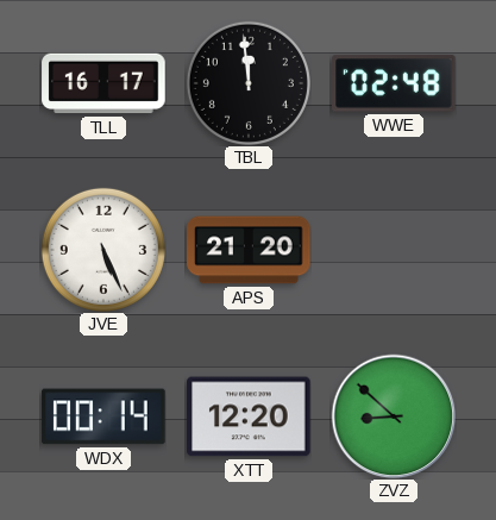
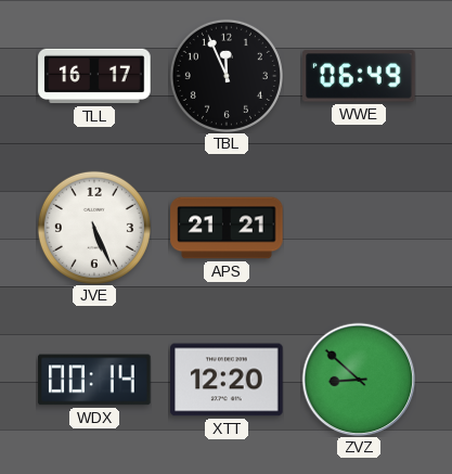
TBL: 11:59 -> 11:56 (227, 76)
WWE: 02:48 -> 06:49 (359, 76)
APS: 21:20 -> 21:21 (227, 228)
